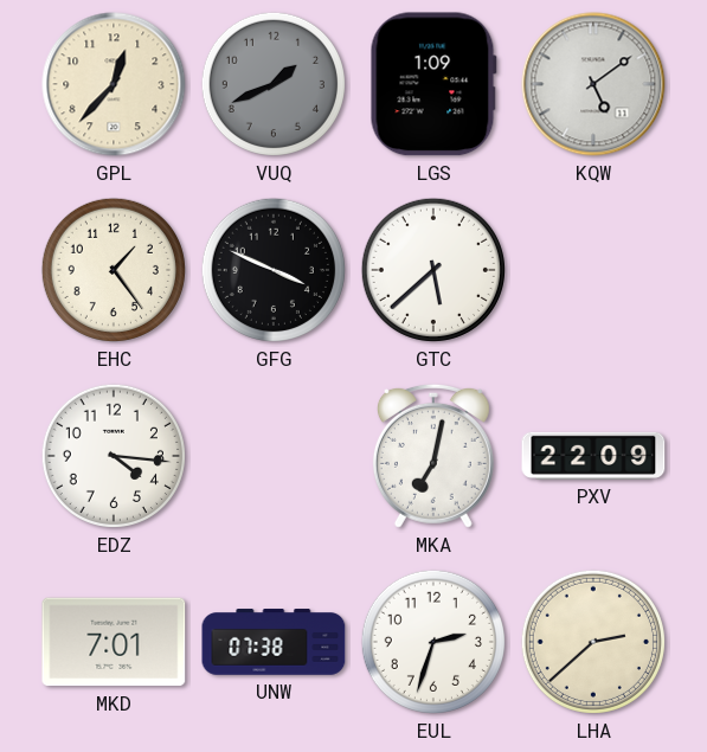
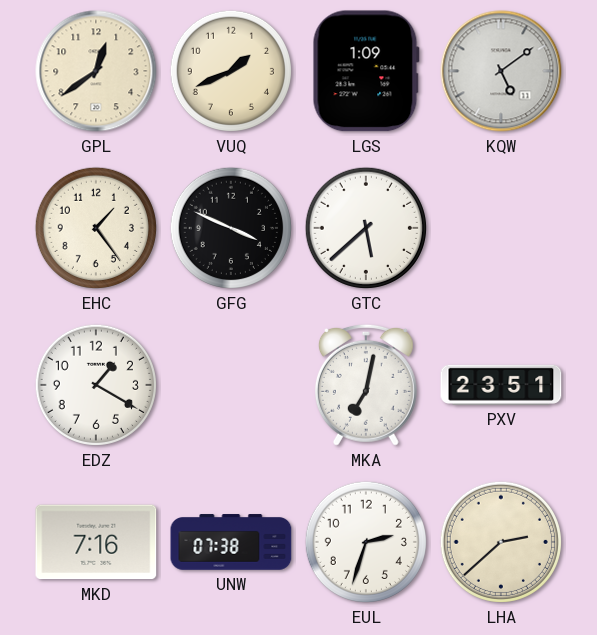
GPL: 12:37 -> 12:39 (96, 71)
VUQ dial: grey -> cream (231, 71)
EDZ: 4:16 -> 1:20 (96, 385)
PXV: 22:09 -> 23:51 (501, 385)
MKD: 7:01 -> 7:16 (96, 542)
